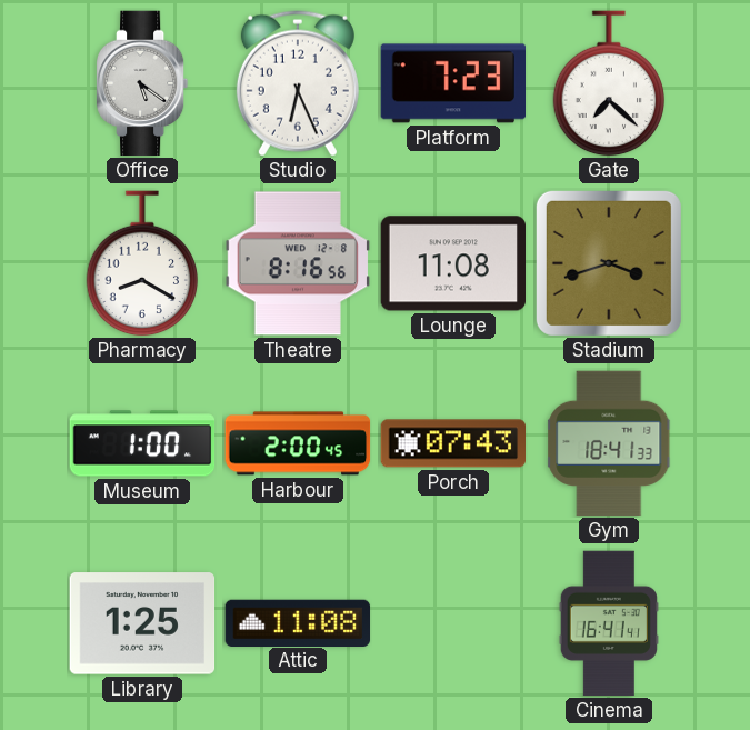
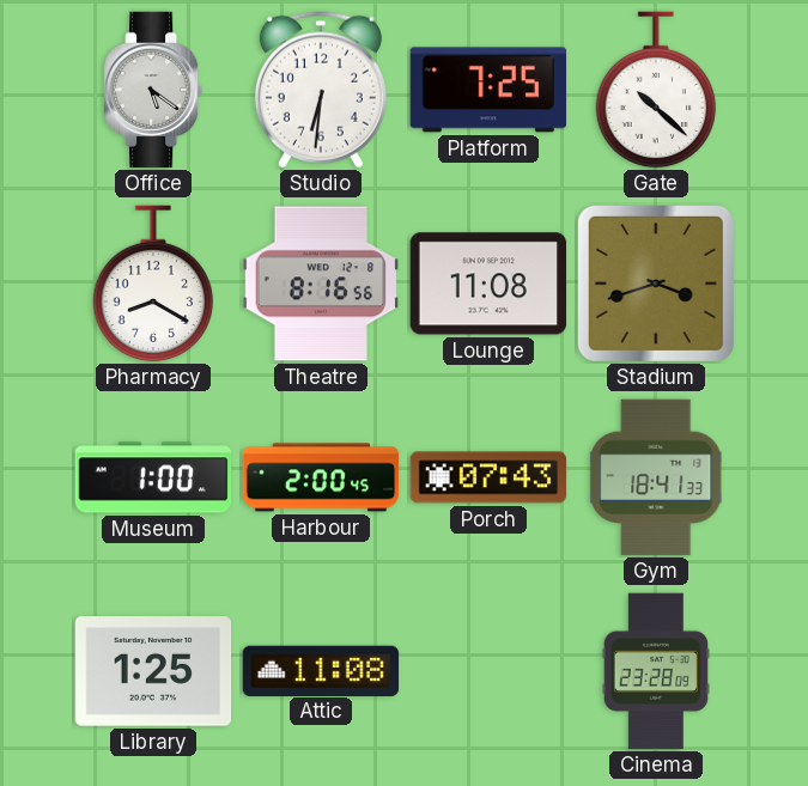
Studio: 6:26 -> 6:31 (321, 90)
Platform: 7:23 -> 7:25 (487, 90)
Gate: 7:22 -> 10:22 (656, 90)
Cinema: 16:41 -> 23:28 (656, 671)
